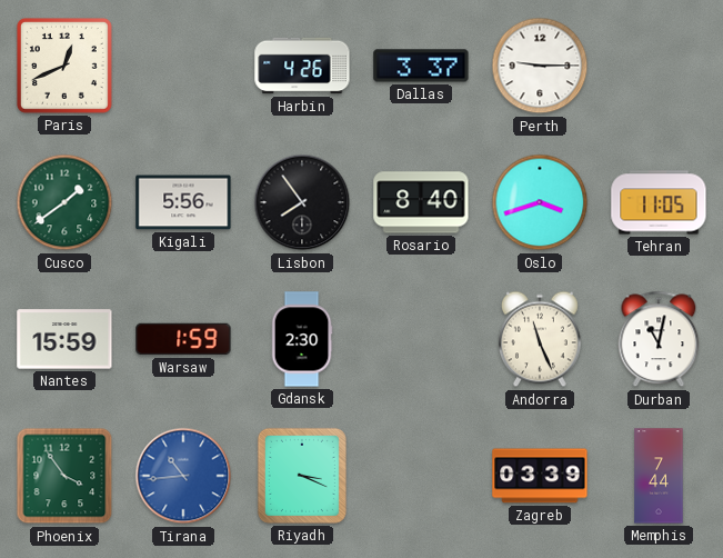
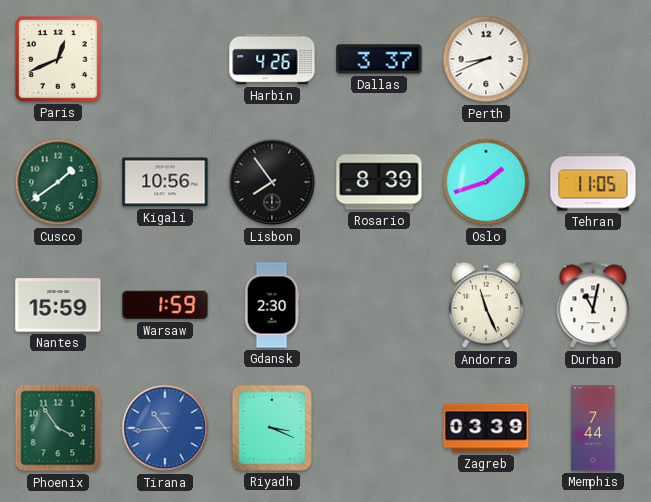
Perth: 9:15 -> 8:41 (486, 59)
Kigali: 5:56 -> 10:56 (165, 182)
Rosario: 8:40 -> 8:39 (379, 182)
Oslo: 3:42 -> 1:42 (486, 182)
